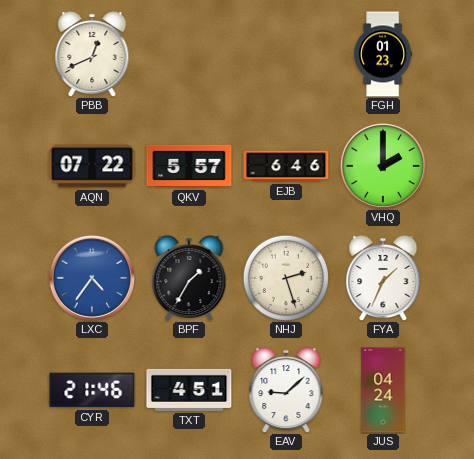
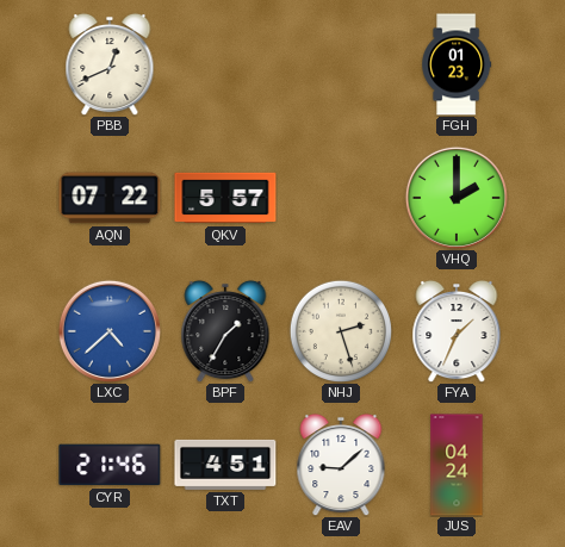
EJB: 6:46 -> none (286, 166)
LXC: 4:36 -> 4:38 (110, 331)
